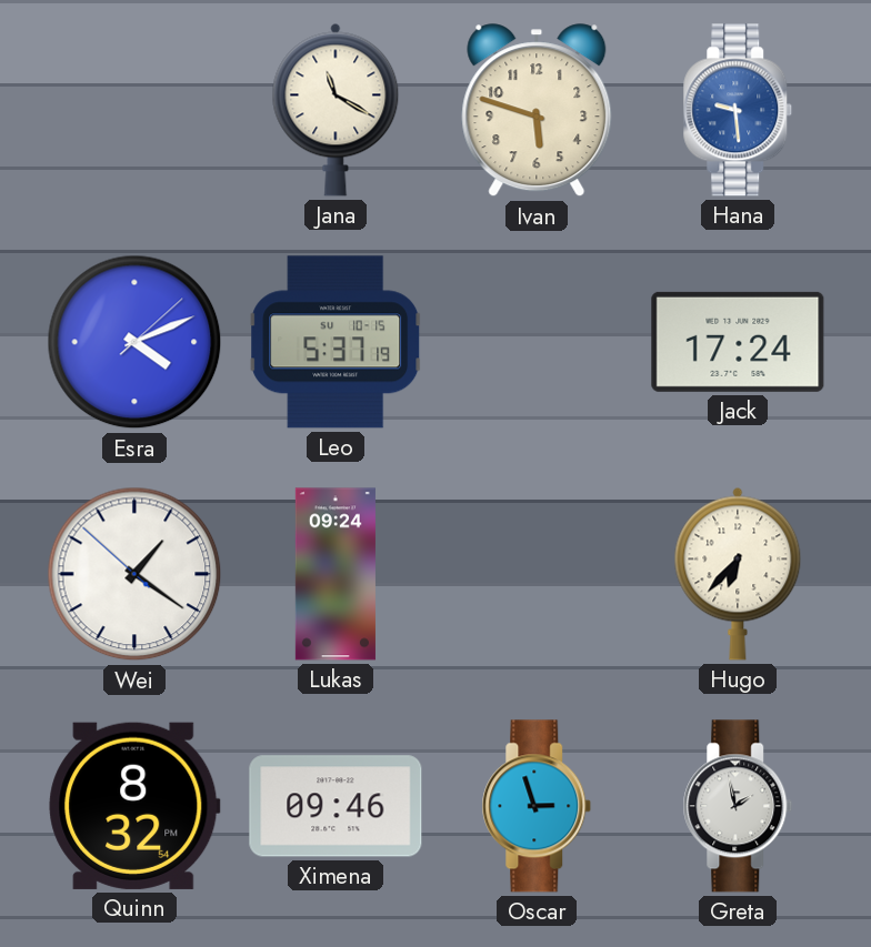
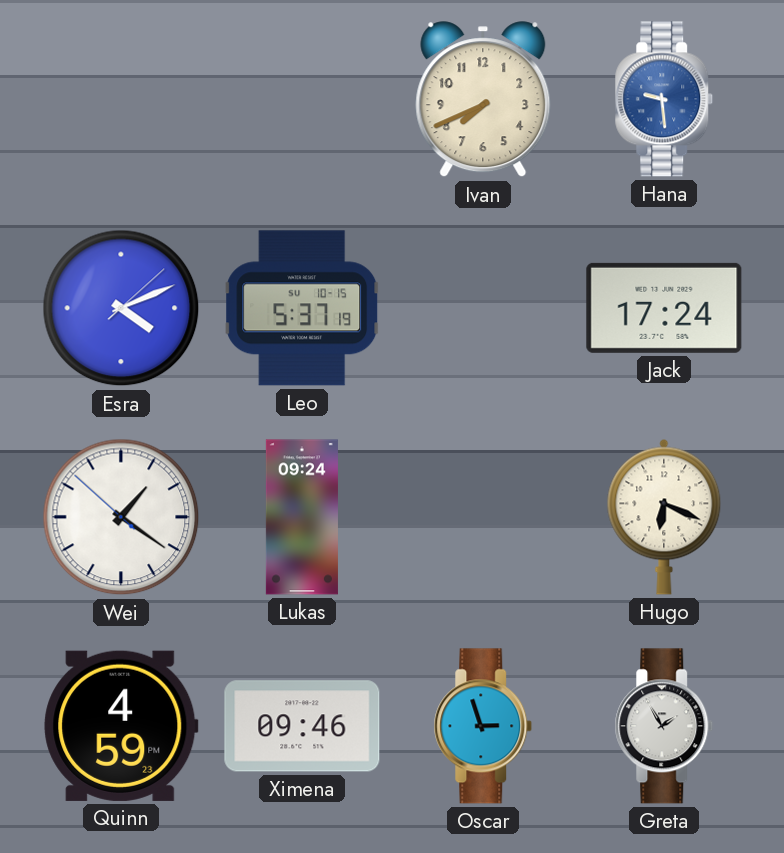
Jana: 11:20 -> none (336, 110)
Ivan: 5:48 -> 7:41 (483, 100)
Hugo: 6:37 -> 6:19 (664, 517)
Quinn: 8:32 -> 4:59 (121, 726)
Greta: 1:58 -> 1:55 (664, 726)
